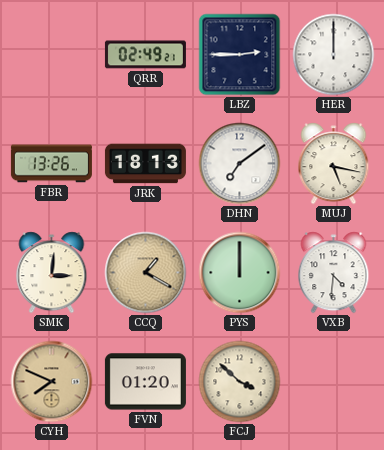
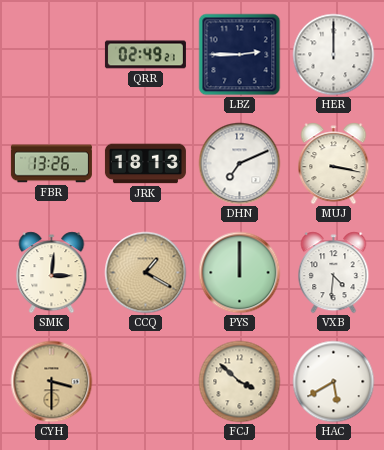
DHN: 7:09 -> 7:11 (240, 164)
MUJ: 5:17 -> 3:17 (334, 164)
CYH: 7:49 -> 3:30 (52, 382)
FVN: 01:20 -> none (145, 382)
HAC: none -> 5:40 (334, 382)
